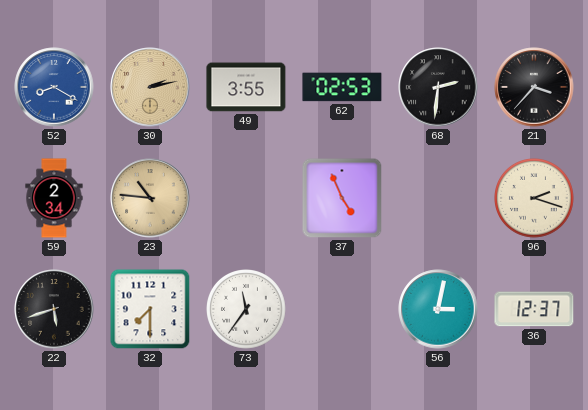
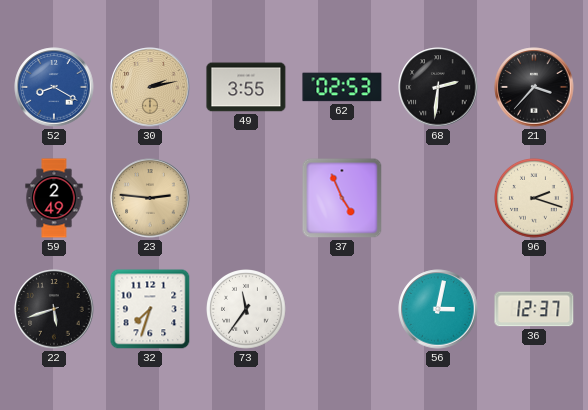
59: 2:34 -> 2:49 (54, 198)
23: 10:46 -> 2:46 (150, 198)
32: 7:30 -> 7:33 (150, 309)
